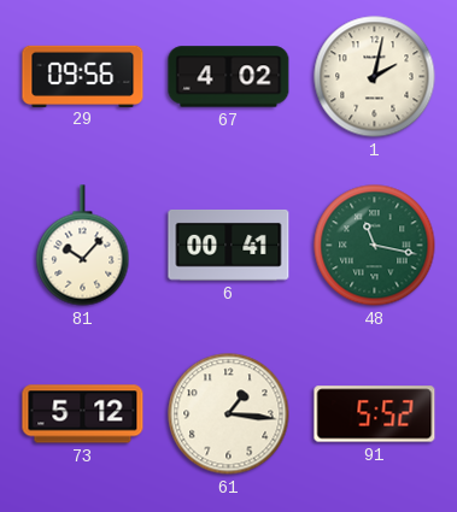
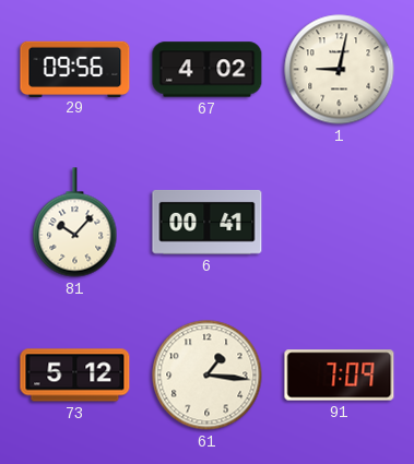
1: 2:02 -> 9:02 (340, 70)
48: 11:17 -> none (375, 246)
91: 5:52 -> 7:09 (340, 376)
